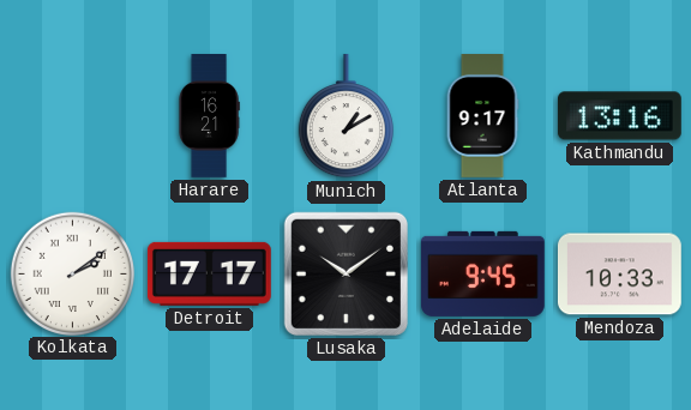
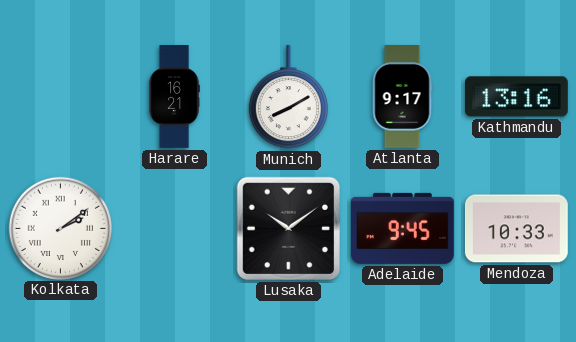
Munich: 1:10 -> 8:10 (288, 97)
Detroit: 17:17 -> none (209, 273)
